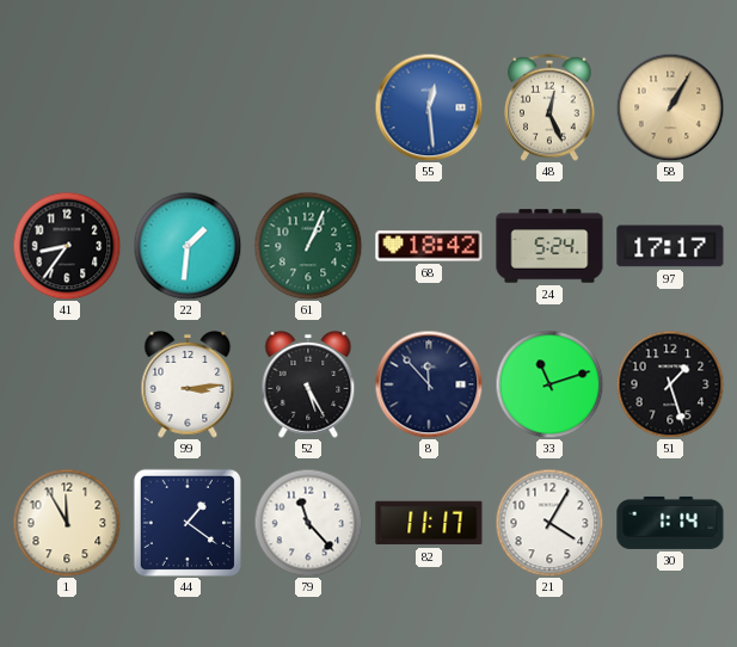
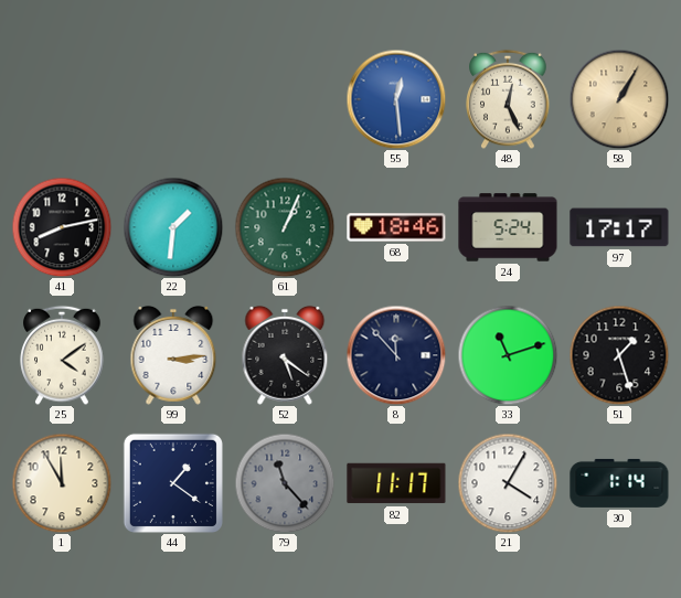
41: 8:36 -> 8:13 (62, 227)
68: 18:42 -> 18:46 (396, 227)
25: none -> 4:09 (62, 355)
52: 5:25 -> 5:21 (285, 355)
79 dial: white -> grey (285, 483)
